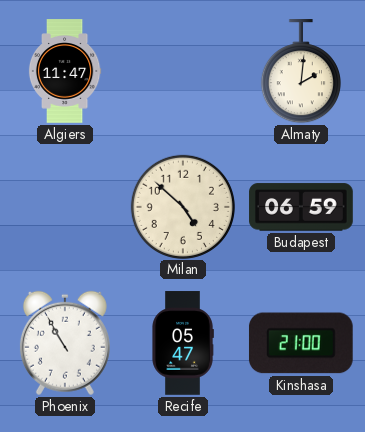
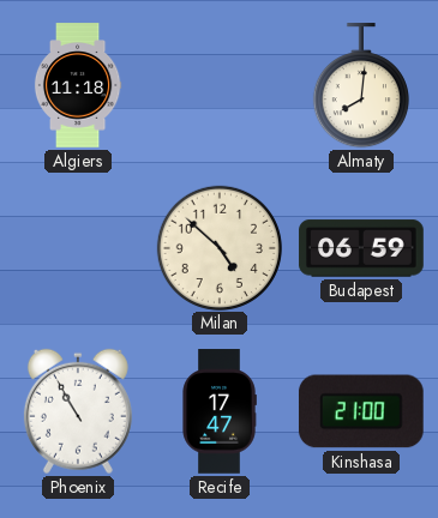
Algiers: 11:47 -> 11:18 (78, 85)
Almaty: 2:01 -> 8:01 (361, 86)
Recife: 05:47 -> 17:47 (220, 411)
